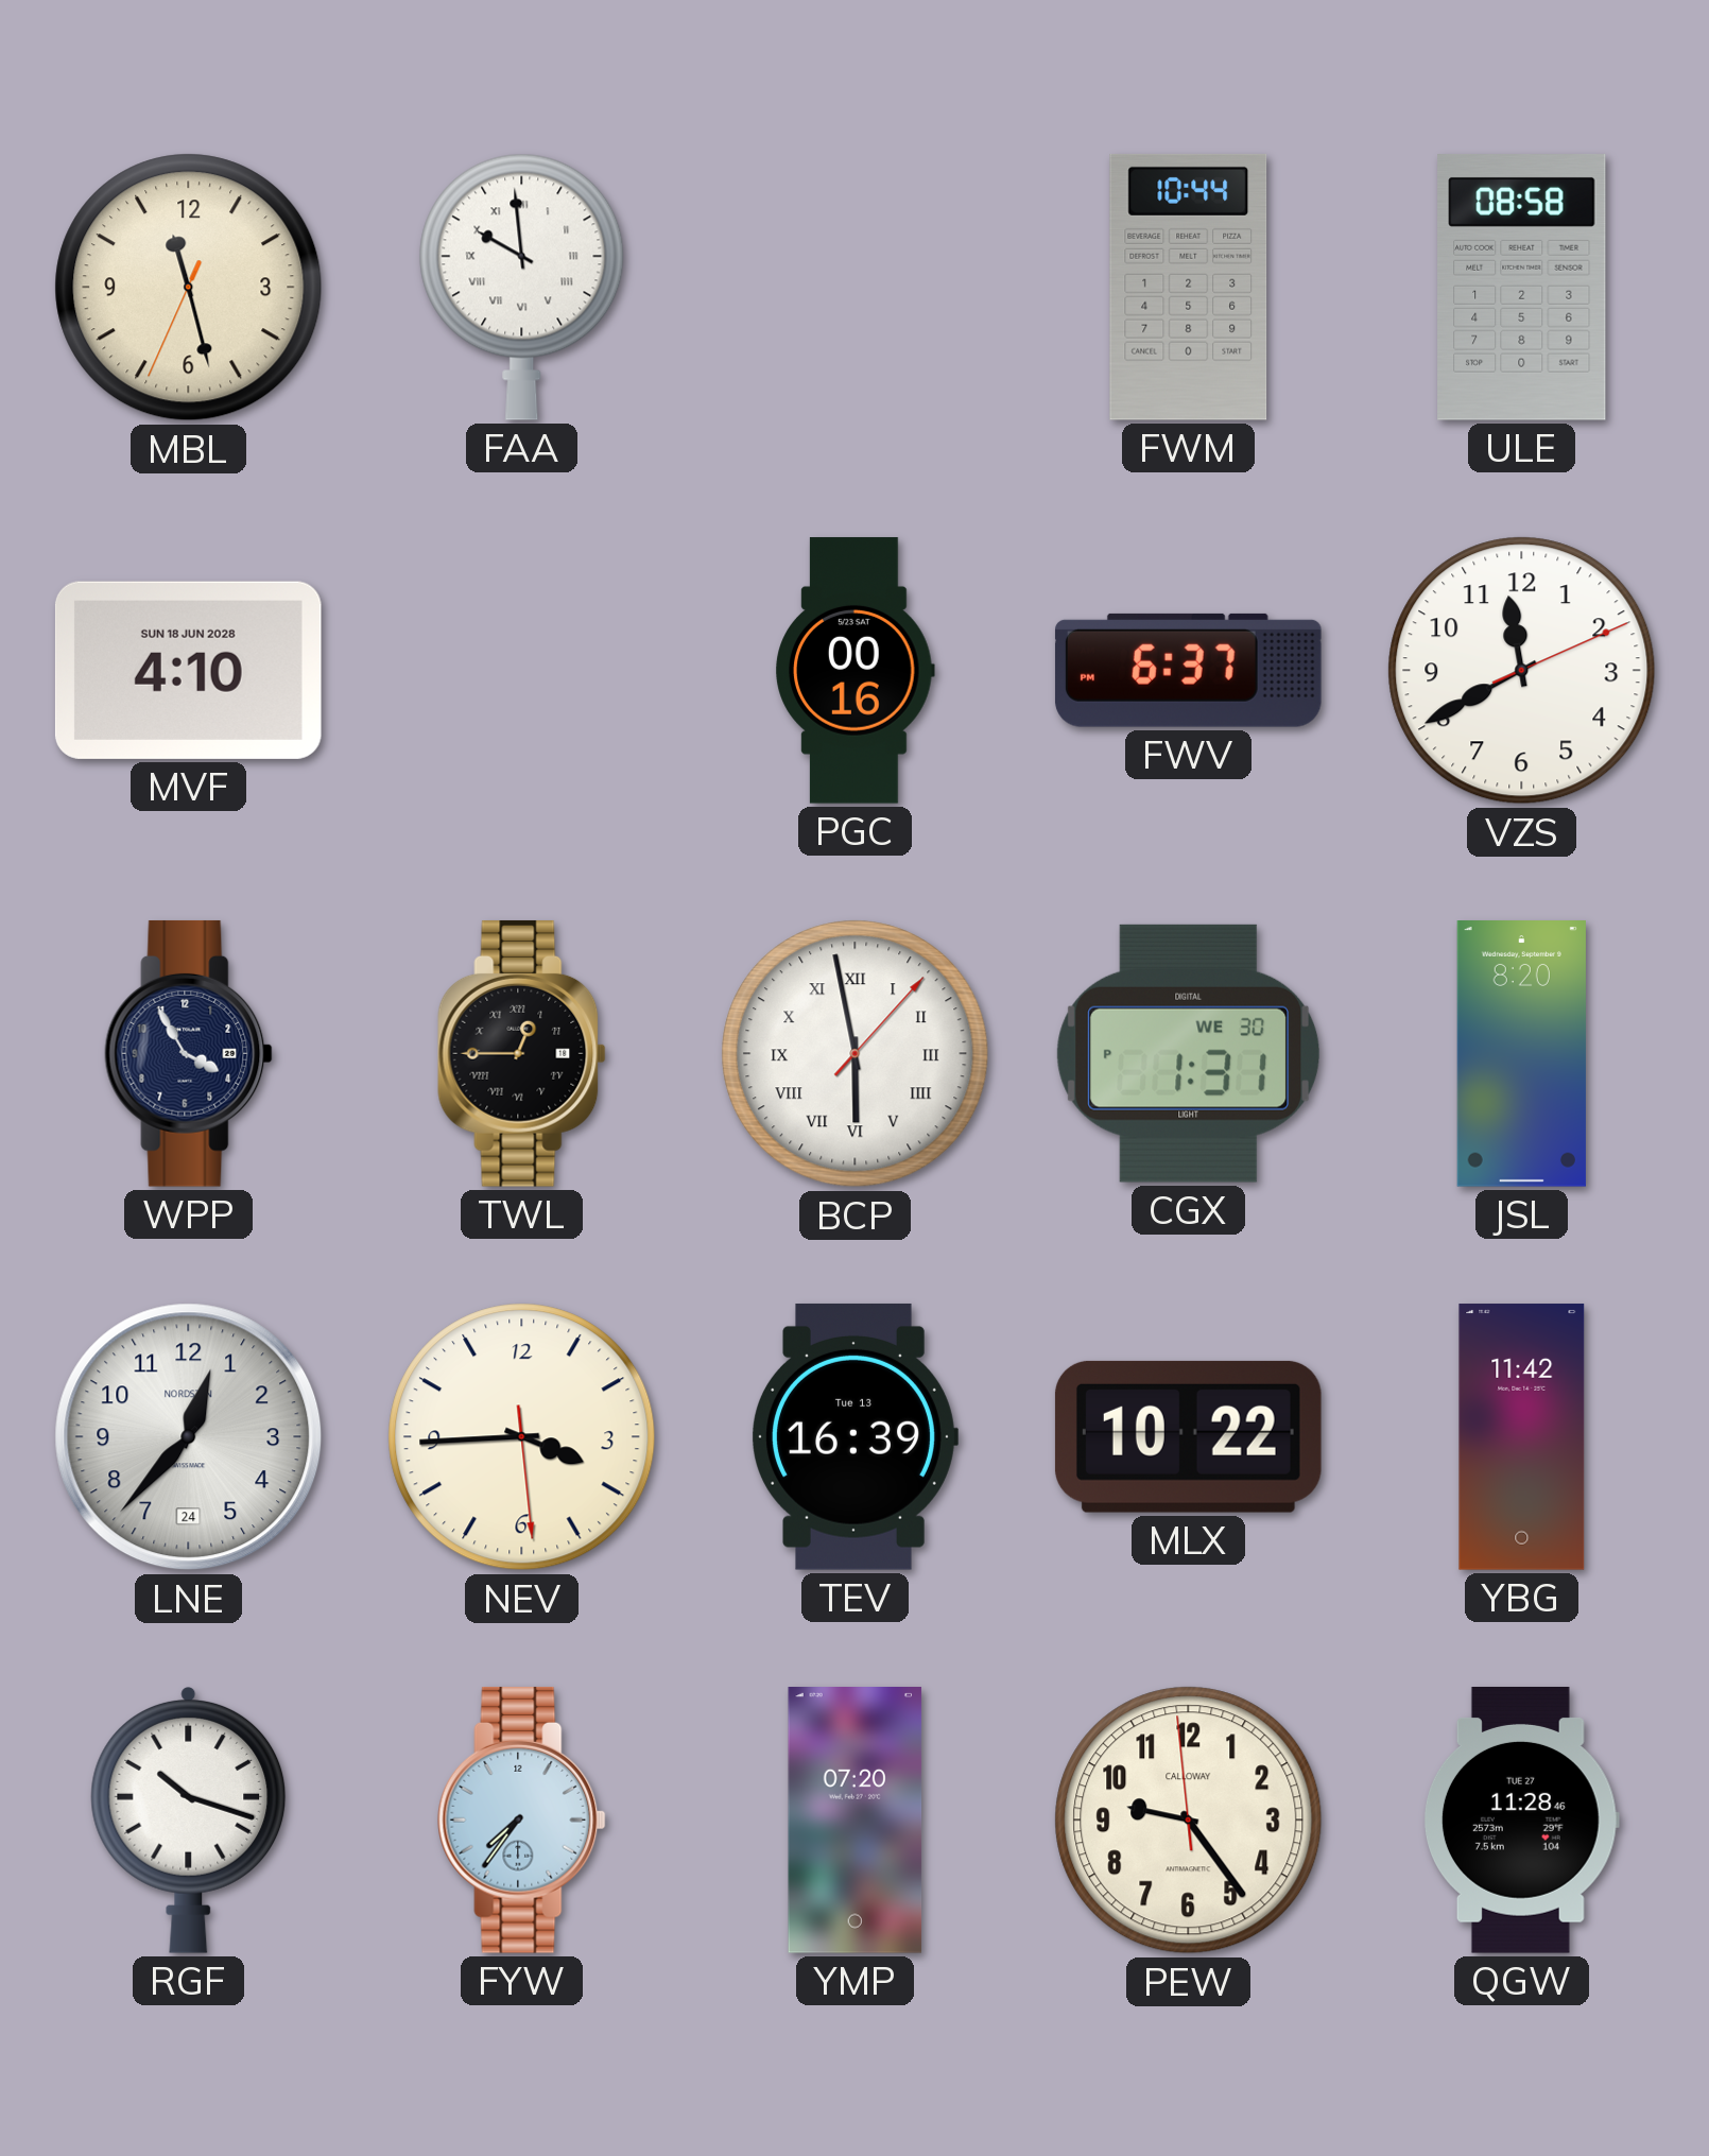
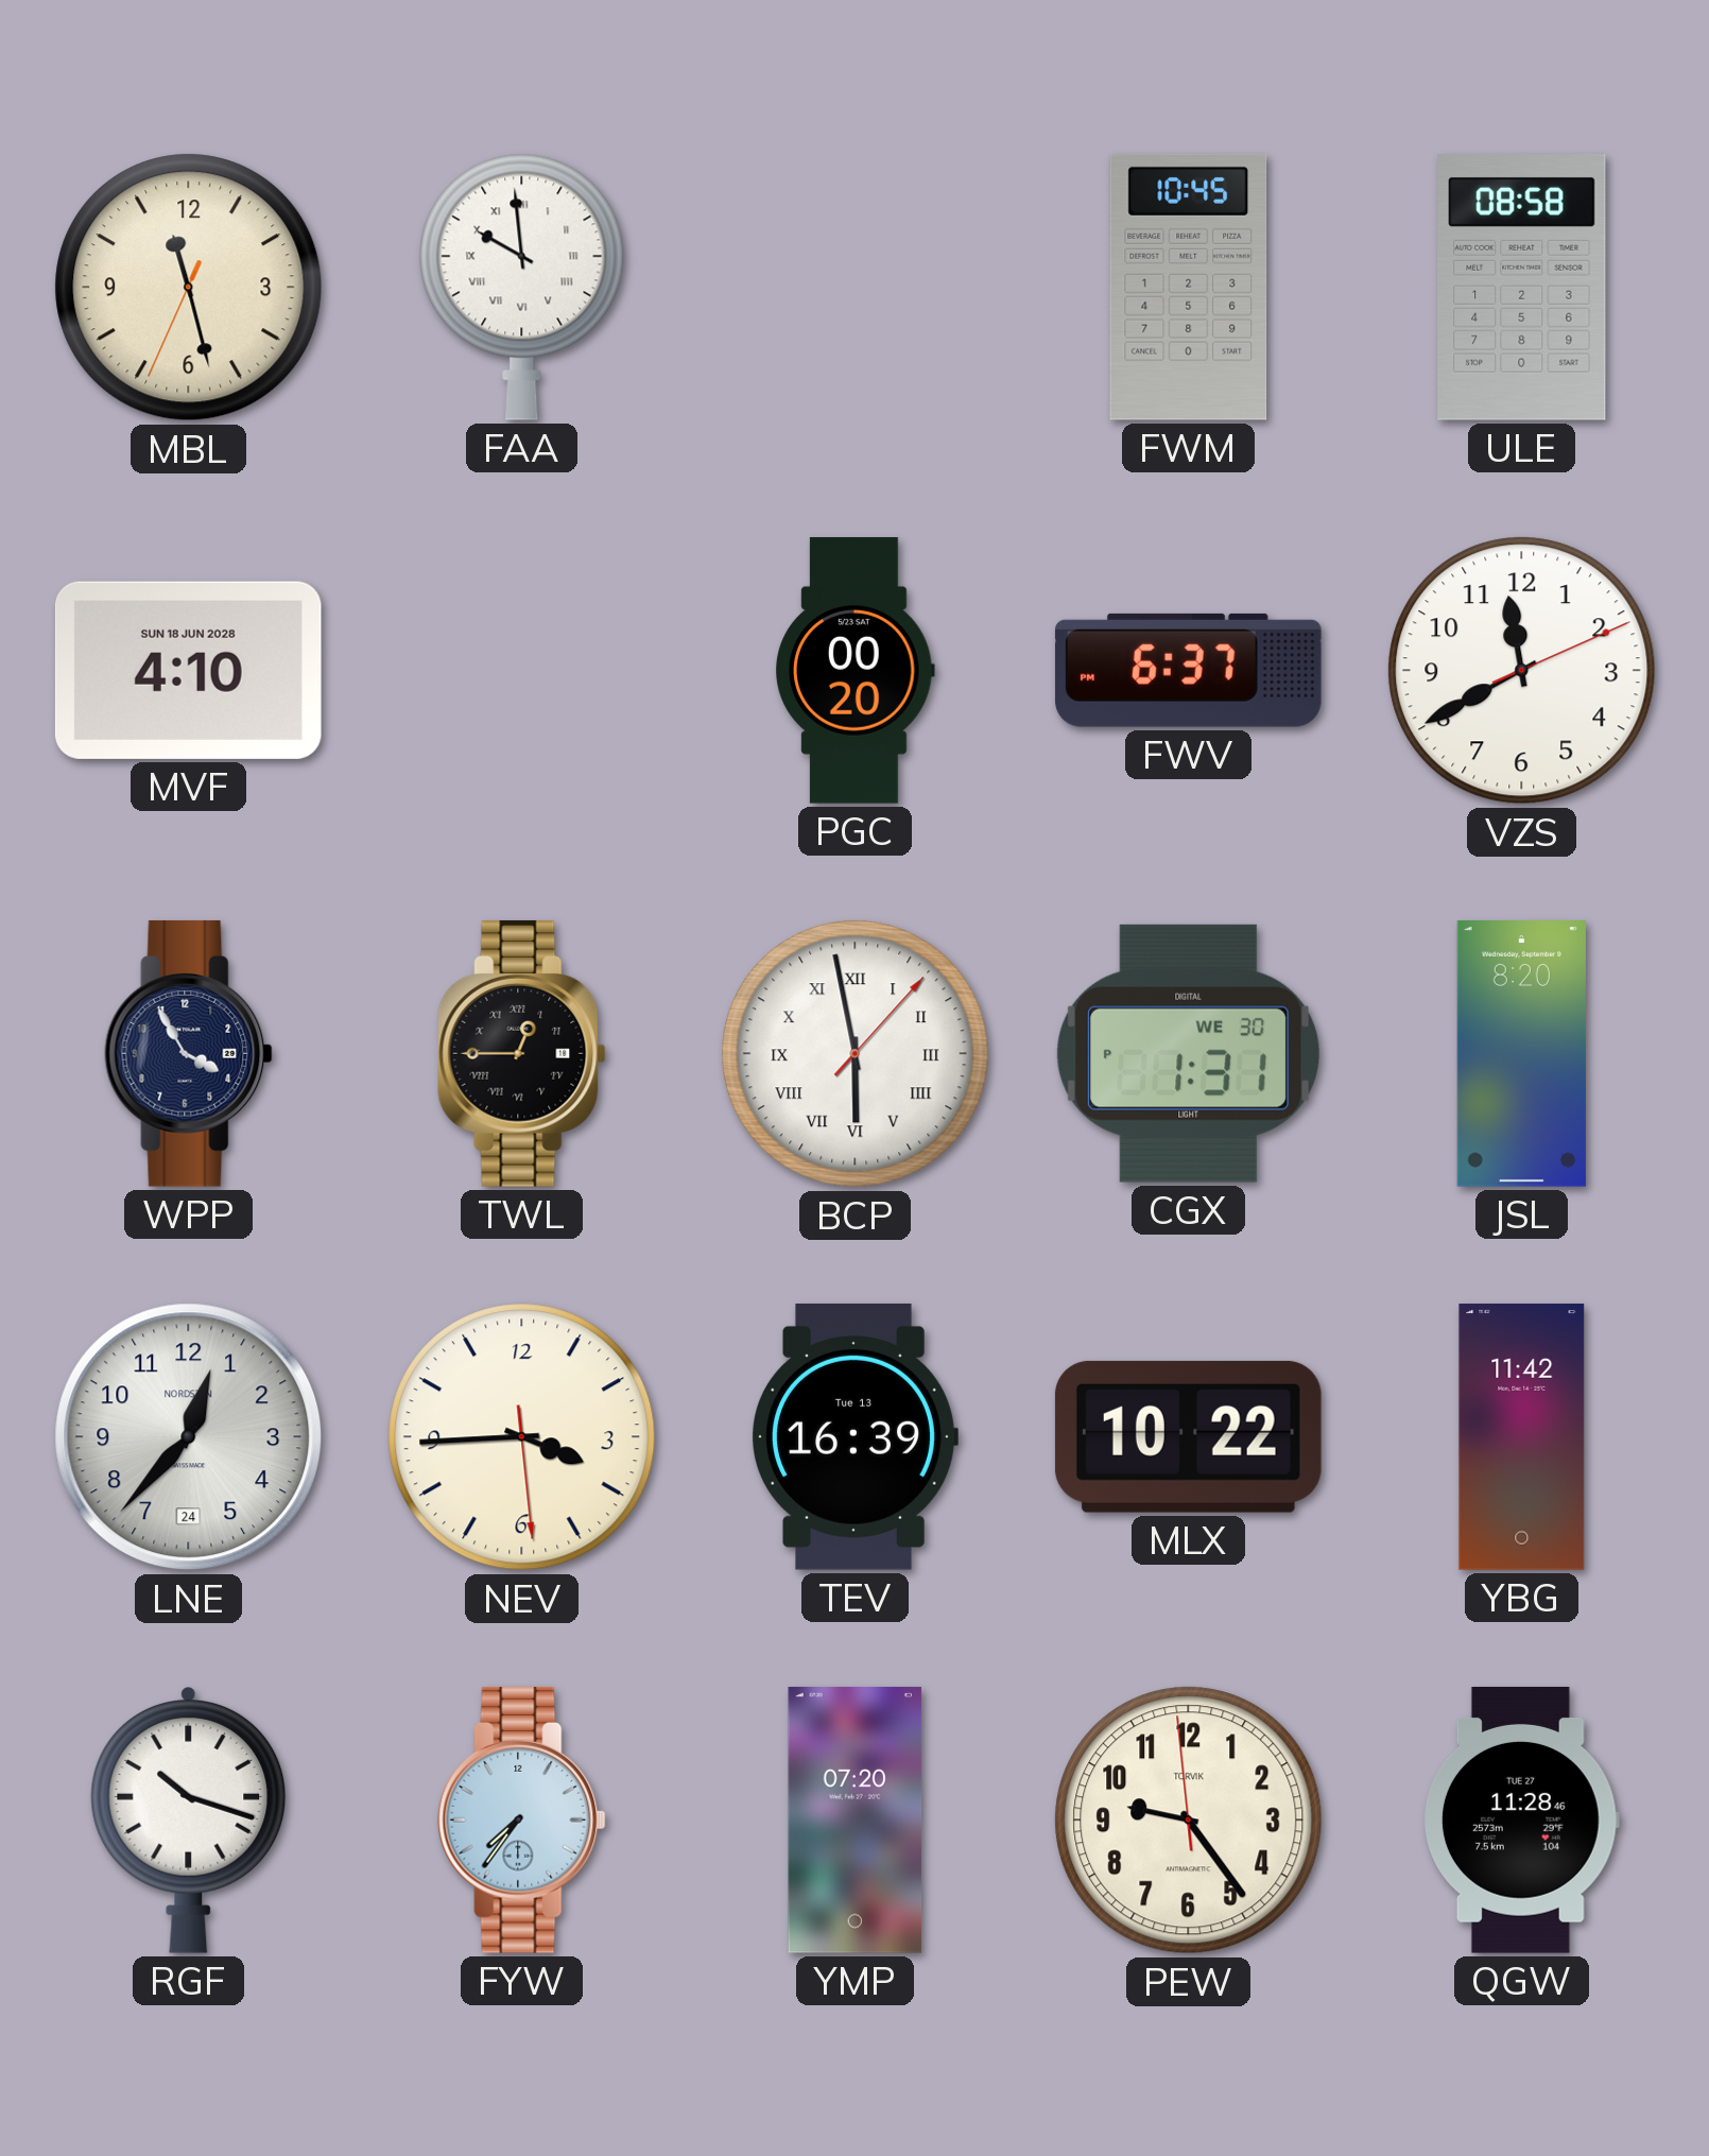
FWM: 10:44 -> 10:45 (1189, 287)
PGC: 00:16 -> 00:20 (854, 671)
PEW brand: CALLOWAY -> TORVIK (1189, 1821)
